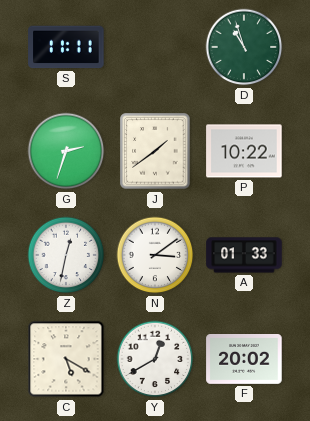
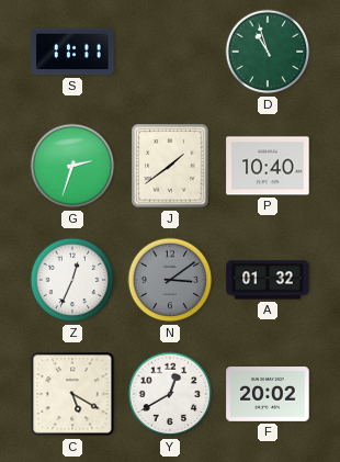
P: 10:22 -> 10:40 (268, 166)
Z: 12:32 -> 12:34 (72, 280)
N dial: white -> grey (170, 280)
A: 01:33 -> 01:32 (268, 280)
